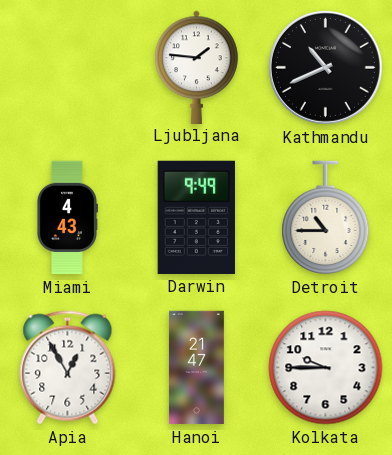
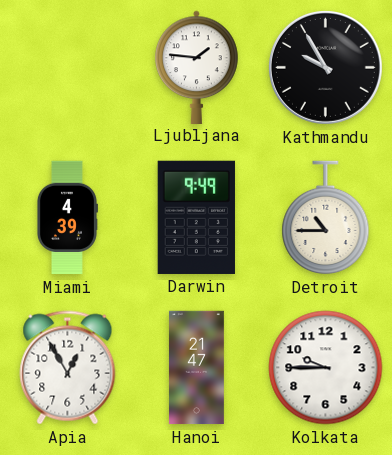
Kathmandu: 10:41 -> 9:55 (325, 67)
Miami: 4:43 -> 4:39 (67, 218)
